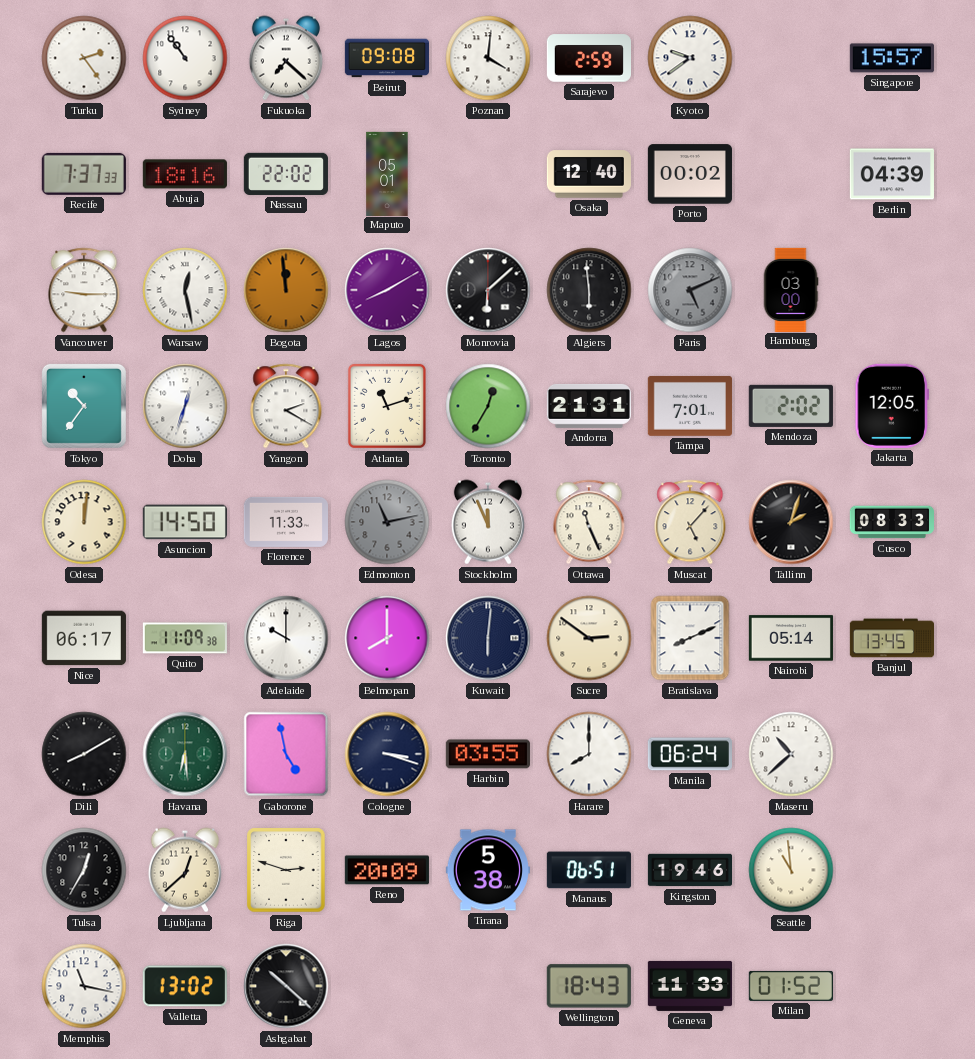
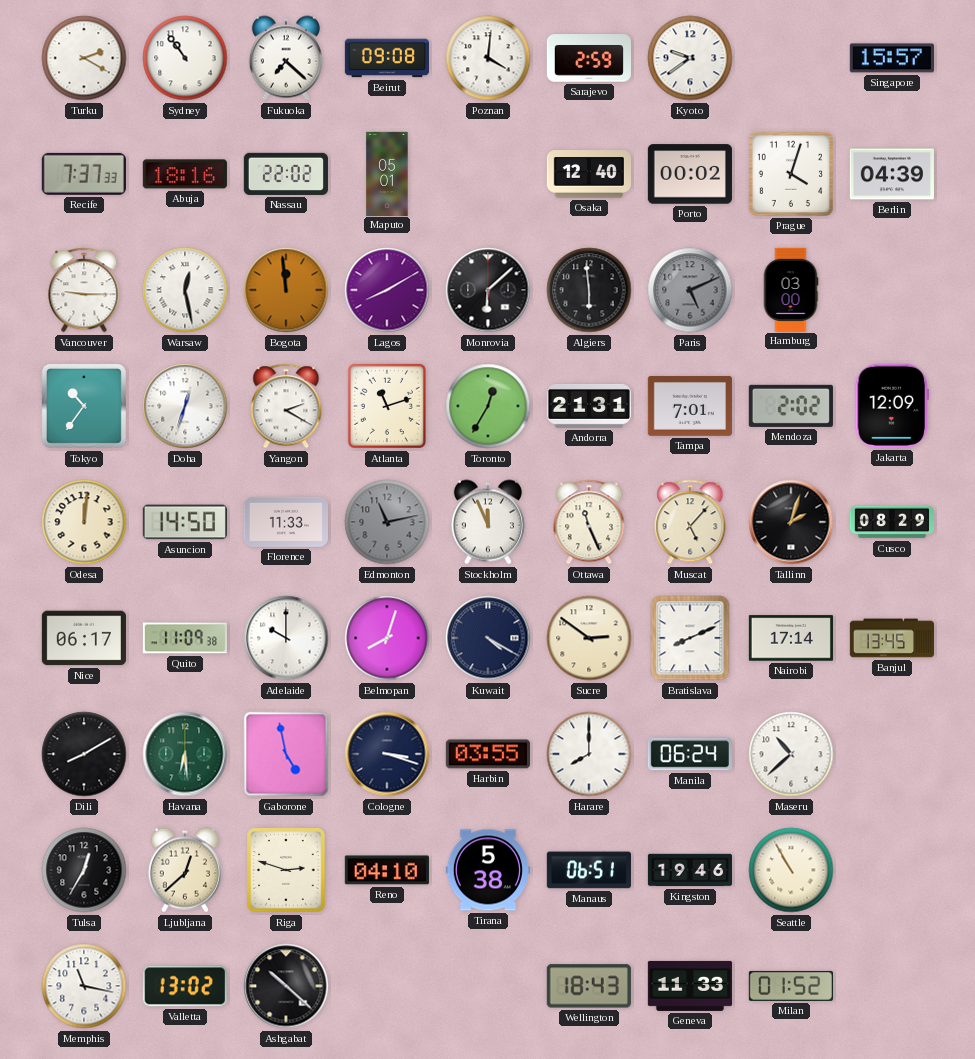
Turku: 2:24 -> 2:20 (84, 58)
Prague: none -> 4:03 (791, 174)
Jakarta: 12:05 -> 12:09 (891, 406)
Cusco: 08:33 -> 08:29 (891, 522)
Belmopan: 8:00 -> 8:03 (387, 638)
Kuwait: 6:01 -> 4:20 (488, 638)
Nairobi: 05:14 -> 17:14 (791, 638)
Reno: 20:09 -> 04:10 (387, 870)
Seattle: 10:59 -> 10:55 (791, 870)
